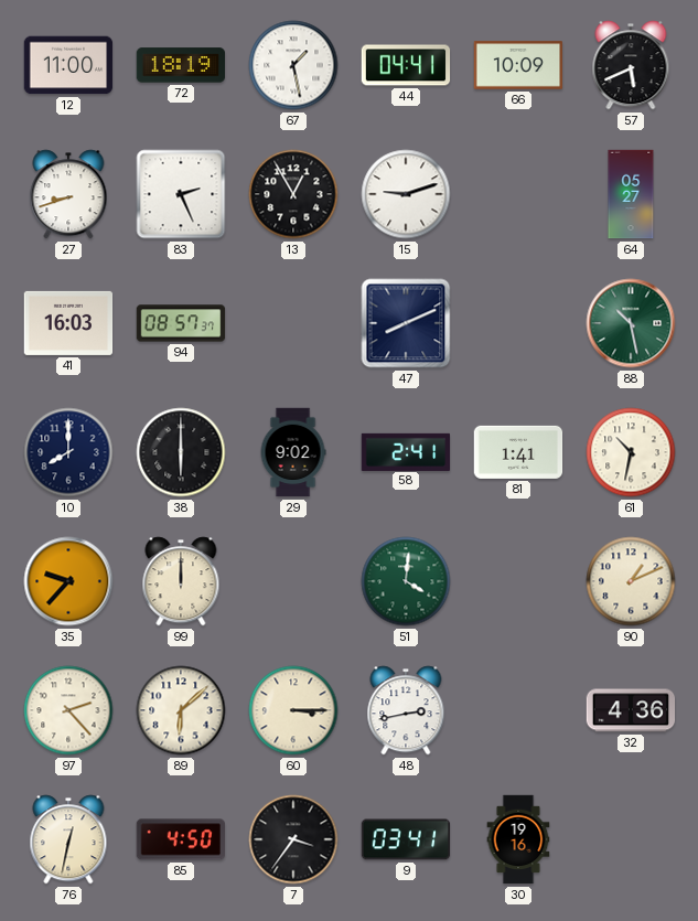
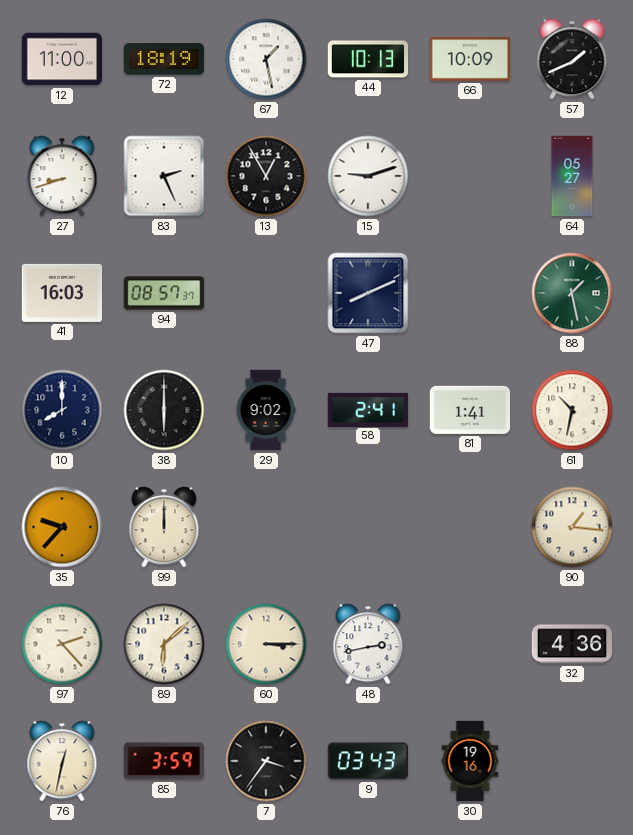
44: 04:41 -> 10:13 (368, 59)
57: 5:41 -> 1:41 (572, 59)
88: 10:28 -> 1:28 (572, 293)
51: 4:01 -> none (406, 581)
90: 1:11 -> 1:16 (572, 527)
85: 4:50 -> 3:59 (163, 761)
9: 03:41 -> 03:43 (368, 761)
